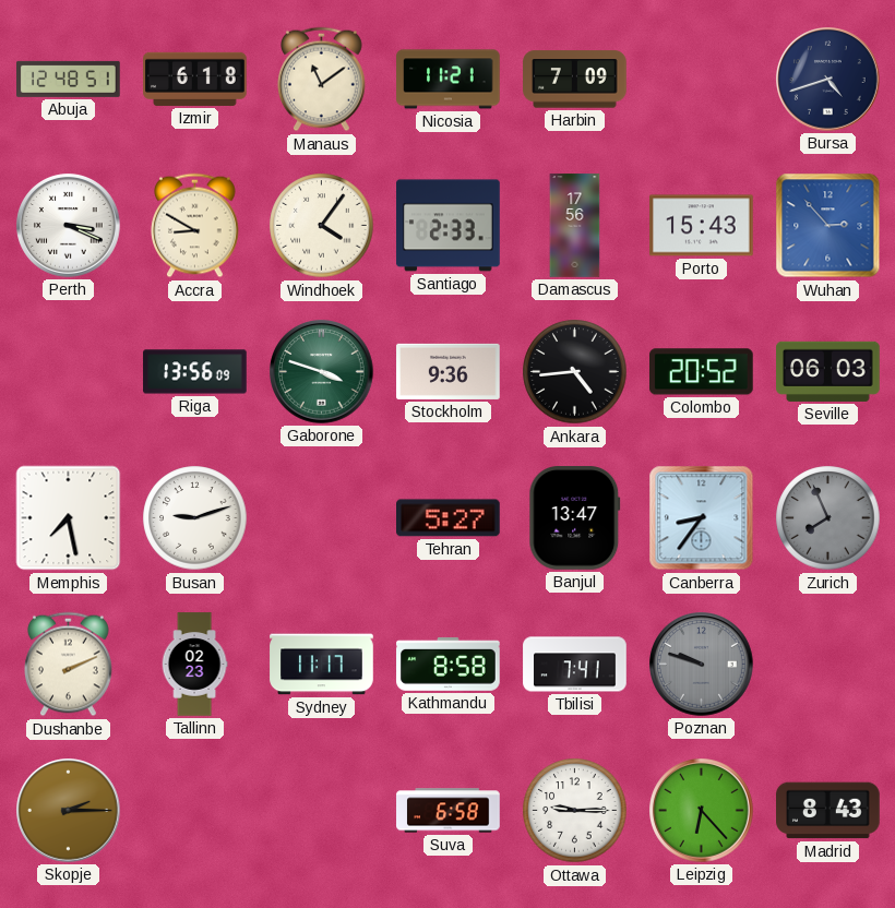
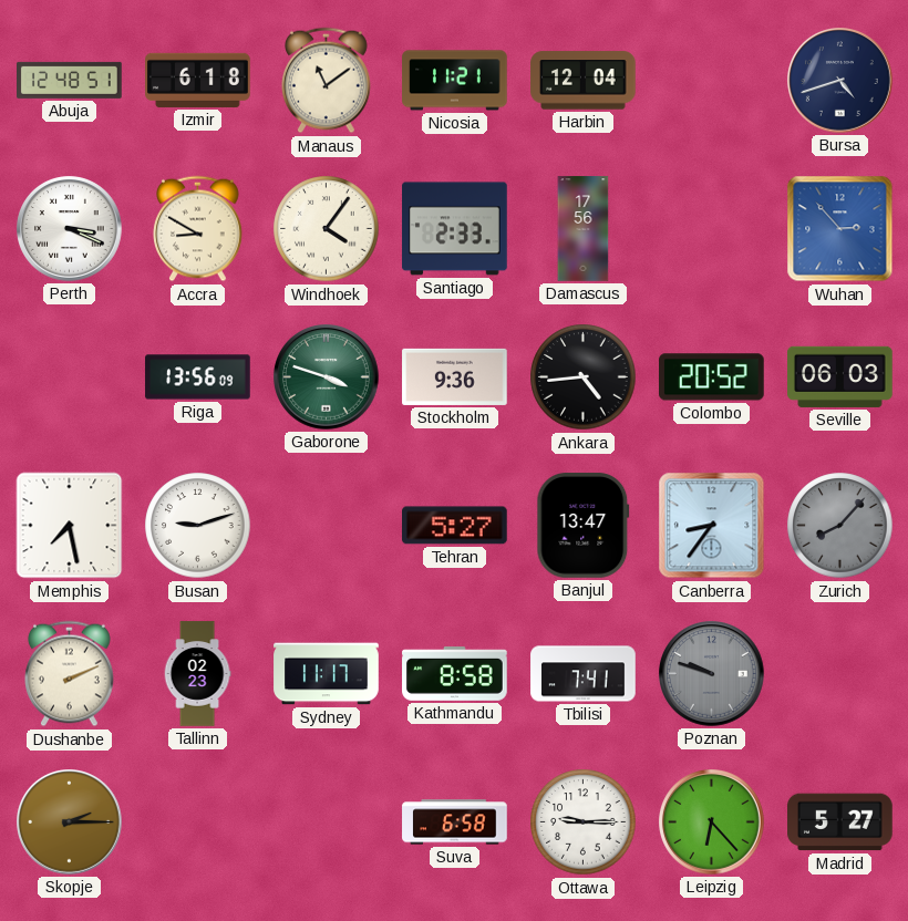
Harbin: 7:09 -> 12:04 (584, 81)
Porto: 15:43 -> none (702, 226)
Zurich: 7:56 -> 8:07 (840, 526)
Madrid: 8:43 -> 5:27 (840, 822)
